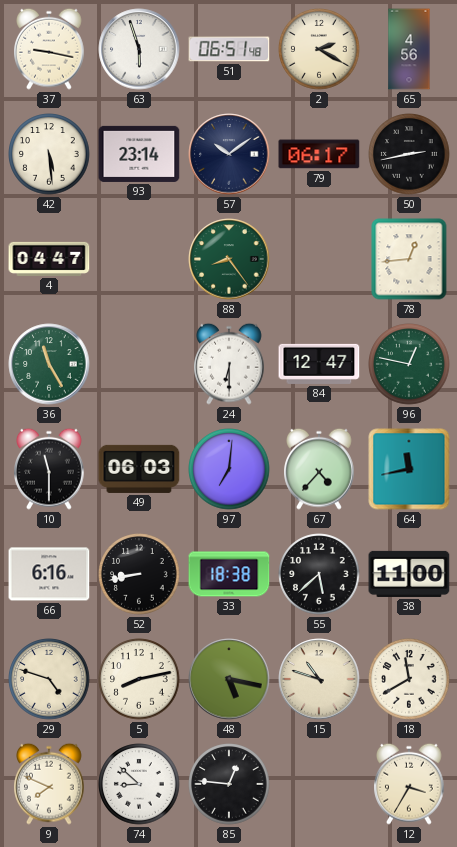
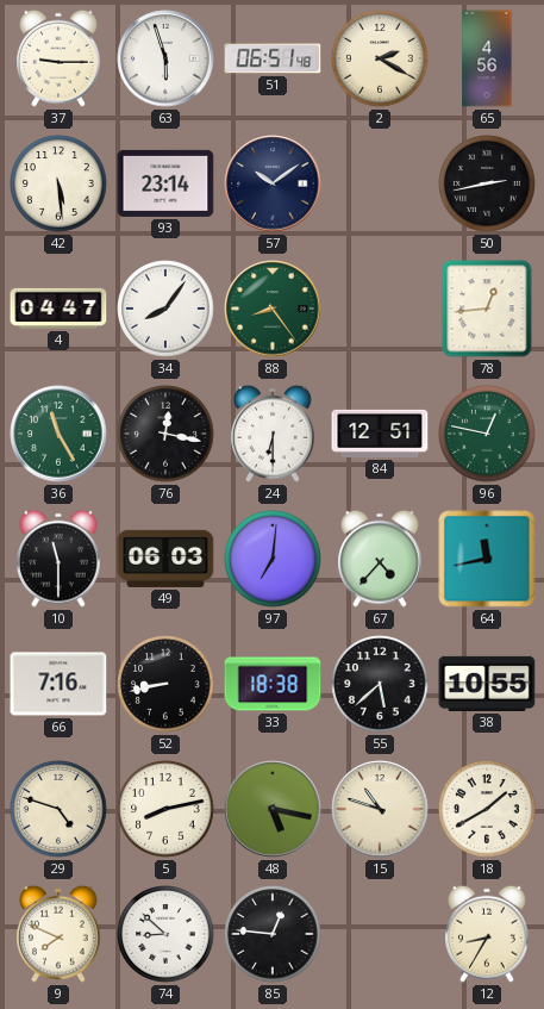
37: 9:17 -> 9:15 (60, 58)
79: 06:17 -> none (319, 154)
34: none -> 8:06 (165, 309)
76: none -> 12:17 (165, 434)
84: 12:47 -> 12:51 (380, 434)
66: 6:16 -> 7:16 (58, 684)
38: 11:00 -> 10:55 (487, 684)
18: 11:40 -> 1:40 (487, 809)
12: 3:35 -> 8:35 (488, 934)
